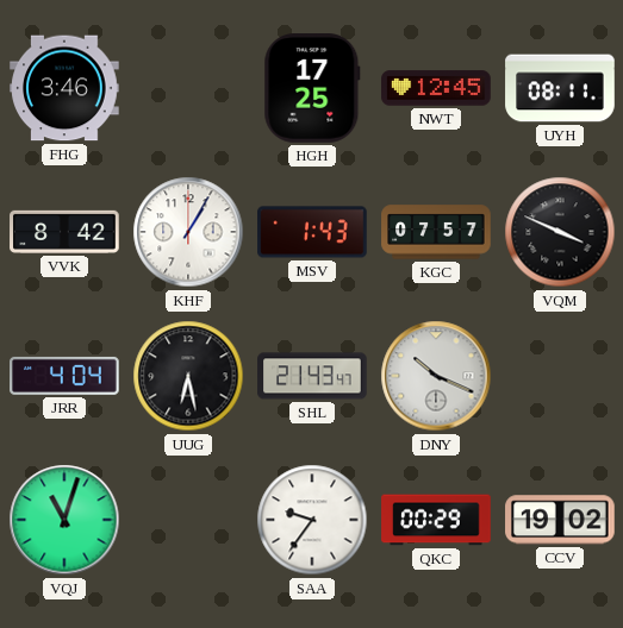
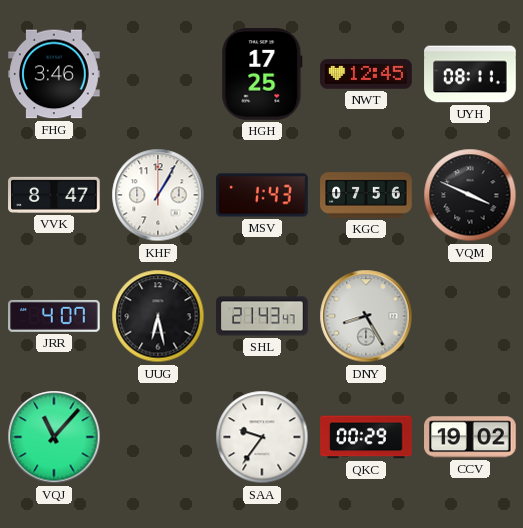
VVK: 8:42 -> 8:47 (54, 195)
KGC: 07:57 -> 07:56 (366, 195)
JRR: 4:04 -> 4:07 (54, 316)
DNY: 10:19 -> 8:25 (366, 316)
VQJ: 11:03 -> 11:07 (54, 437)
